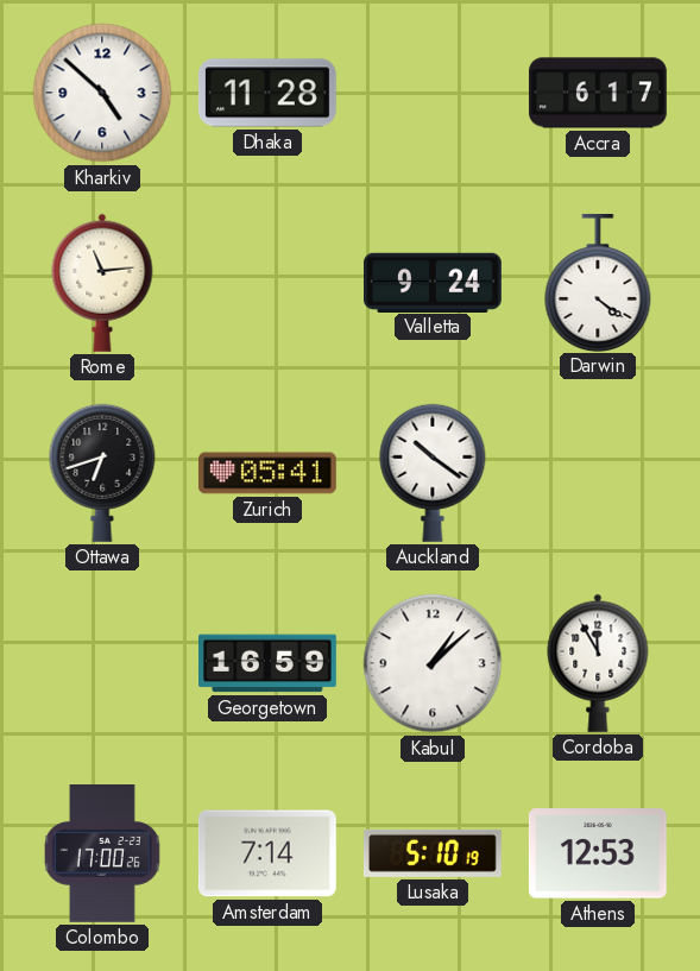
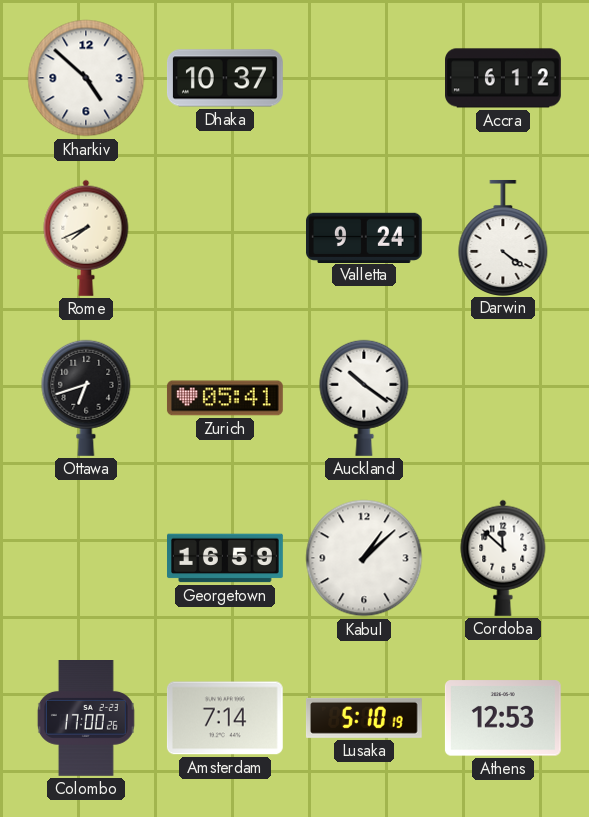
Dhaka: 11:28 -> 10:37 (225, 78)
Accra: 6:17 -> 6:12 (504, 78)
Rome: 11:14 -> 7:41 (86, 238)
Cordoba: 11:55 -> 11:52 (503, 558)
